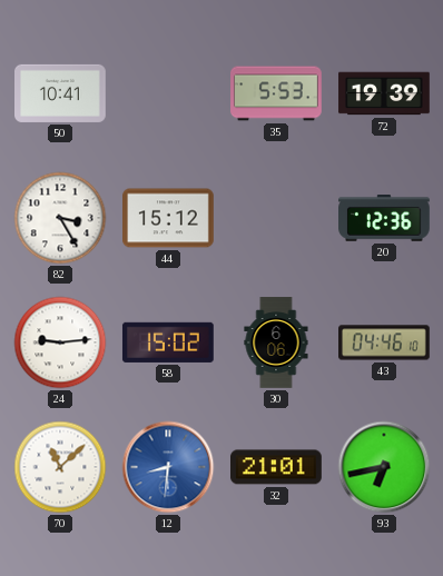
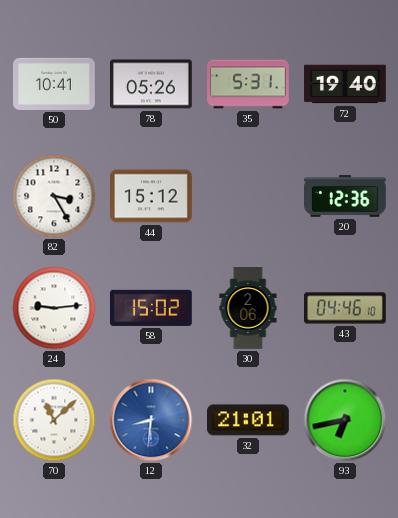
78: none -> 05:26 (152, 84)
35: 5:53 -> 5:31 (248, 84)
72: 19:39 -> 19:40 (345, 84)
30: 6:06 -> 2:06 (248, 308)
